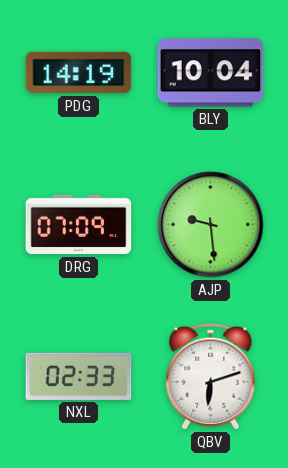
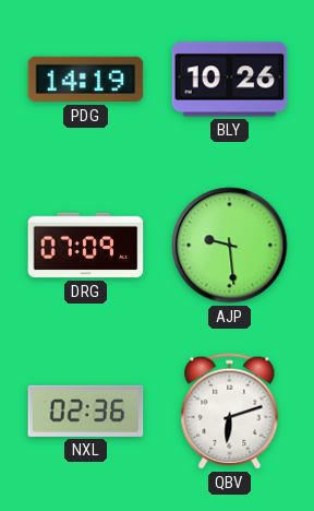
BLY: 10:04 -> 10:26 (230, 80)
NXL: 02:33 -> 02:36 (86, 411)
